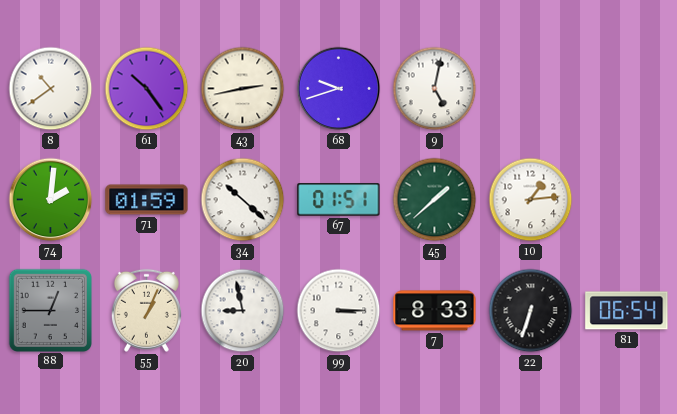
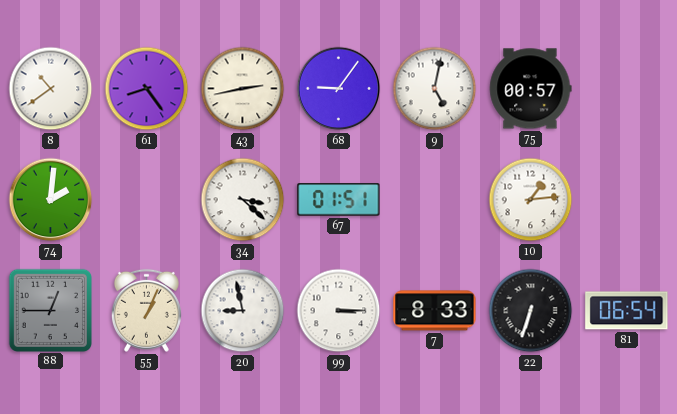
61: 10:24 -> 8:24 (147, 89)
68: 9:42 -> 9:06 (339, 89)
75: none -> 00:57 (530, 89)
71: 01:59 -> none (147, 200)
34: 10:22 -> 3:22 (243, 200)
45: 1:38 -> none (435, 200)
